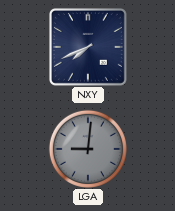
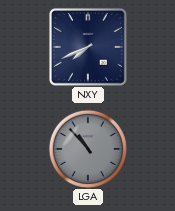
LGA: 9:01 -> 10:53 (88, 149)
